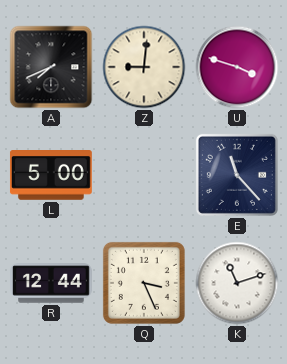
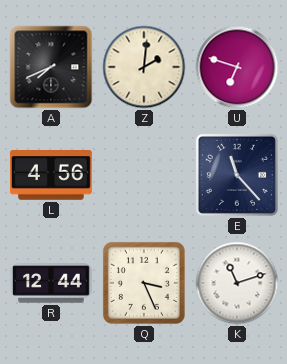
Z: 9:01 -> 2:01 (144, 67)
U: 3:48 -> 6:48 (237, 67)
L: 5:00 -> 4:56 (51, 176)
